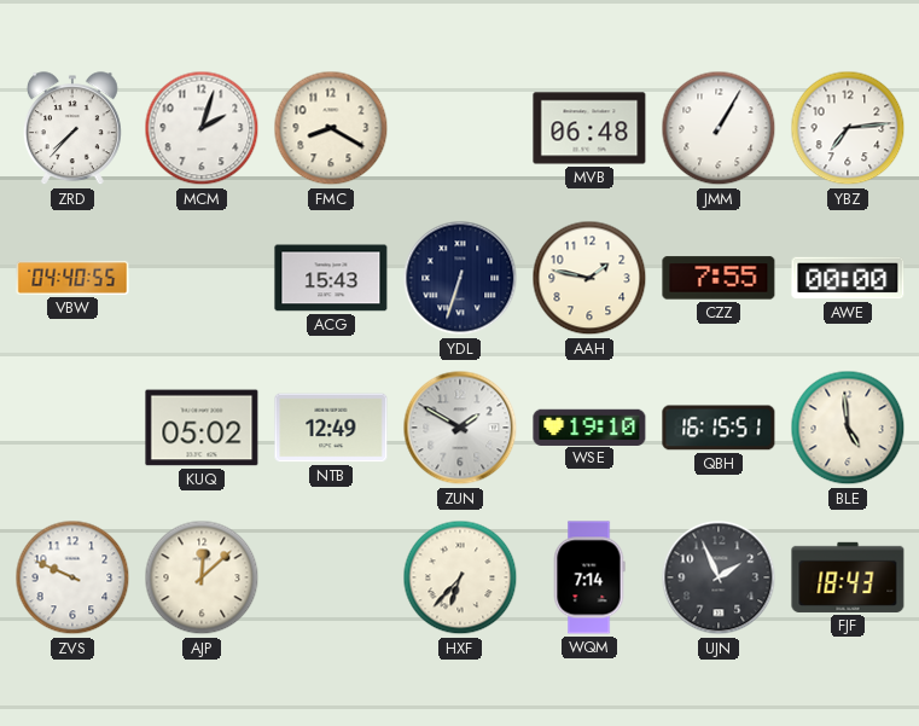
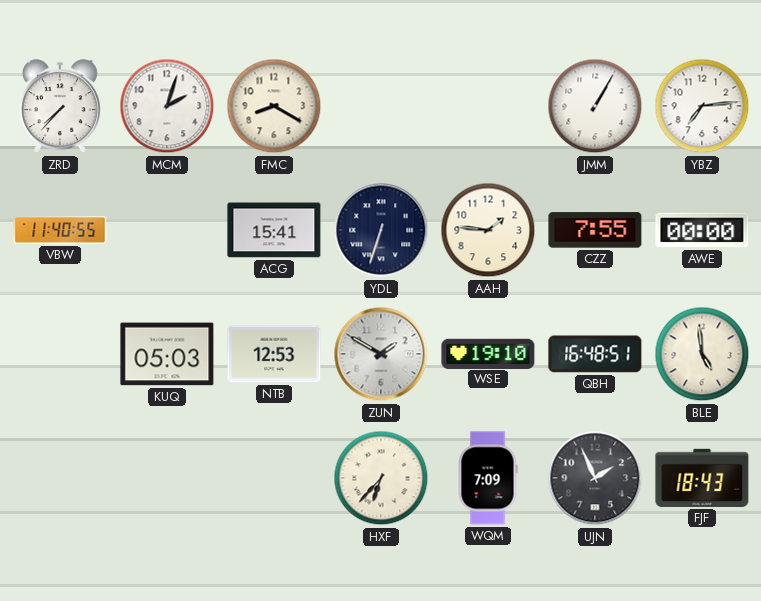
MVB: 06:48 -> none (589, 128)
VBW: 04:40 -> 11:40 (60, 230)
ACG: 15:43 -> 15:41 (274, 230)
AAH: 1:47 -> 1:46 (488, 230)
KUQ: 05:02 -> 05:03 (167, 354)
NTB: 12:49 -> 12:53 (274, 354)
QBH: 16:15 -> 16:48 (595, 354)
ZVS: 9:49 -> none (72, 577)
AJP: 12:08 -> none (202, 577)
WQM: 7:14 -> 7:09 (488, 478)
